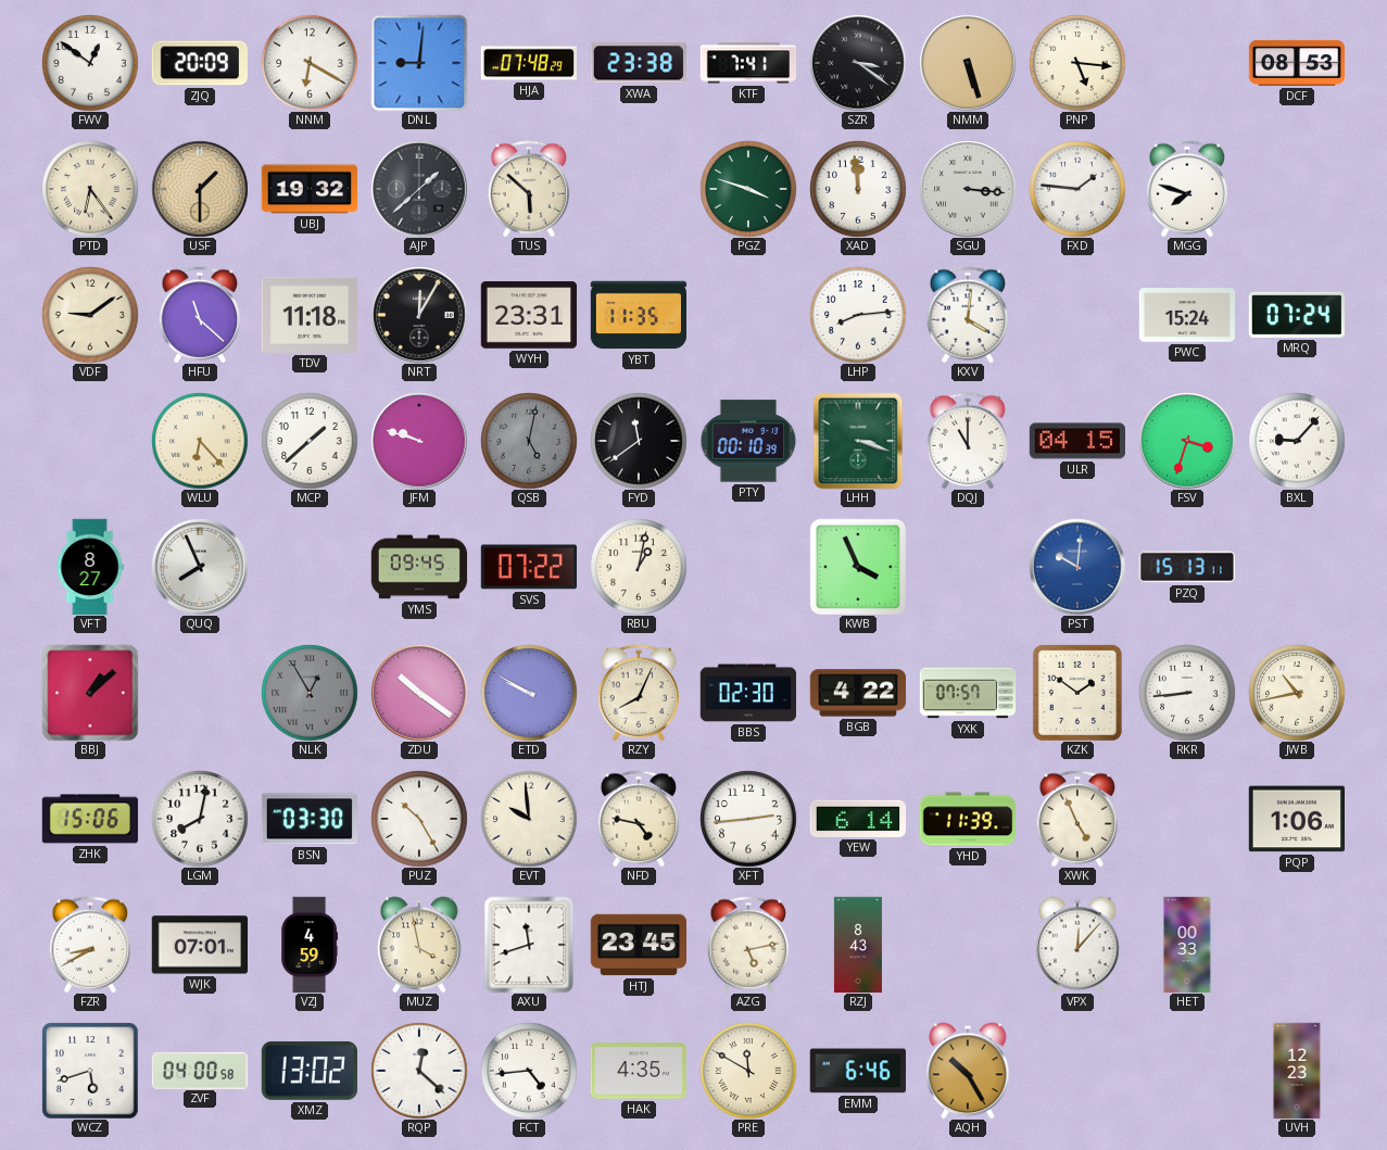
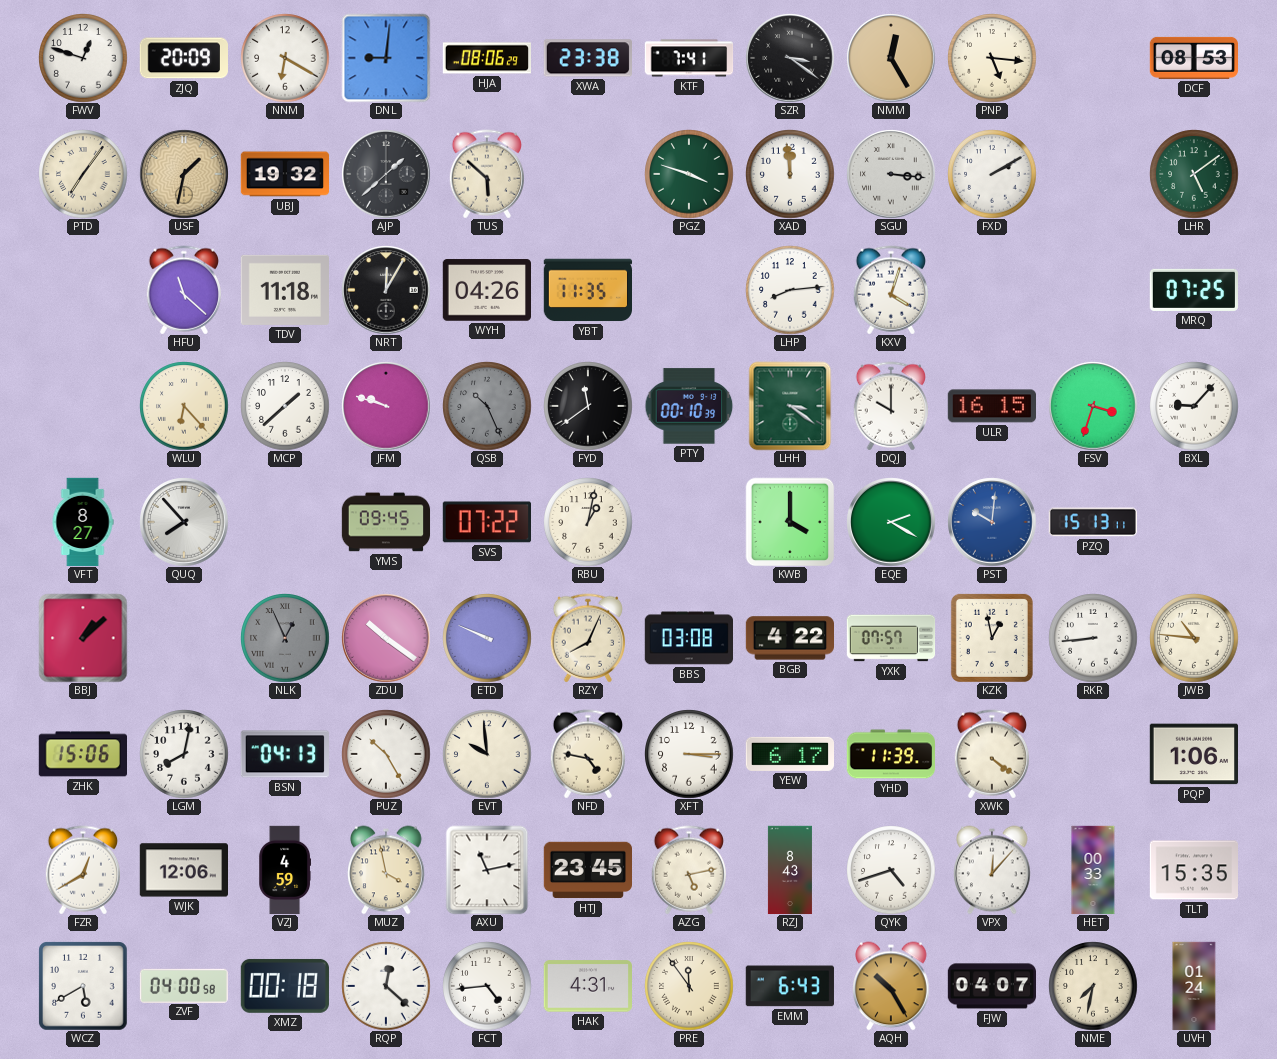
FWV: 12:51 -> 12:48 (83, 58)
HJA: 07:48 -> 08:06 (486, 58)
NMM: 5:27 -> 12:25 (891, 58)
PTD: 6:24 -> 7:06 (83, 174)
USF: 1:30 -> 1:32 (184, 174)
FXD: 1:46 -> 2:10 (992, 174)
MGG: 7:48 -> none (1186, 189)
LHR: none -> 5:09 (1194, 174)
VDF: 9:09 -> none (90, 315)
WYH: 23:31 -> 04:26 (486, 290)
KXV: 4:01 -> 4:03 (890, 290)
PWC: 15:24 -> none (1186, 315)
MRQ: 07:24 -> 07:25 (1193, 290)
QSB: 5:02 -> 10:26 (487, 406)
LHH: 3:18 -> 3:21 (790, 406)
DQJ: 11:00 -> 10:00 (890, 406)
ULR: 04:15 -> 16:15 (991, 406)
QUQ: 7:56 -> 7:53 (184, 522)
KWB: 3:56 -> 4:00 (790, 522)
EQE: none -> 2:20 (891, 522)
NLK: 12:55 -> 12:56 (285, 638)
ETD: 9:50 -> 9:49 (487, 638)
BBS: 02:30 -> 03:08 (688, 638)
KZK: 1:51 -> 12:58 (992, 638)
JWB: 10:43 -> 10:46 (1194, 638)
BSN: 03:30 -> 04:13 (285, 754)
XFT: 2:44 -> 3:15 (689, 754)
YEW: 6:14 -> 6:17 (789, 754)
XWK: 4:56 -> 4:21 (991, 754)
FZR: 8:40 -> 12:40 (82, 870)
WJK: 07:01 -> 12:06 (183, 870)
AXU: 11:42 -> 11:13 (487, 870)
QYK: none -> 4:42 (891, 870)
TLT: none -> 15:35 (1193, 870)
WCZ: 5:42 -> 5:40 (83, 986)
XMZ: 13:02 -> 00:18 (285, 986)
HAK: 4:35 -> 4:31 (587, 986)
PRE: 11:50 -> 11:54 (689, 986)
EMM: 6:46 -> 6:43 (790, 986)
FJW: none -> 04:07 (991, 986)
NME: none -> 7:32 (1093, 986)
UVH: 12:23 -> 01:24 (1194, 986)
